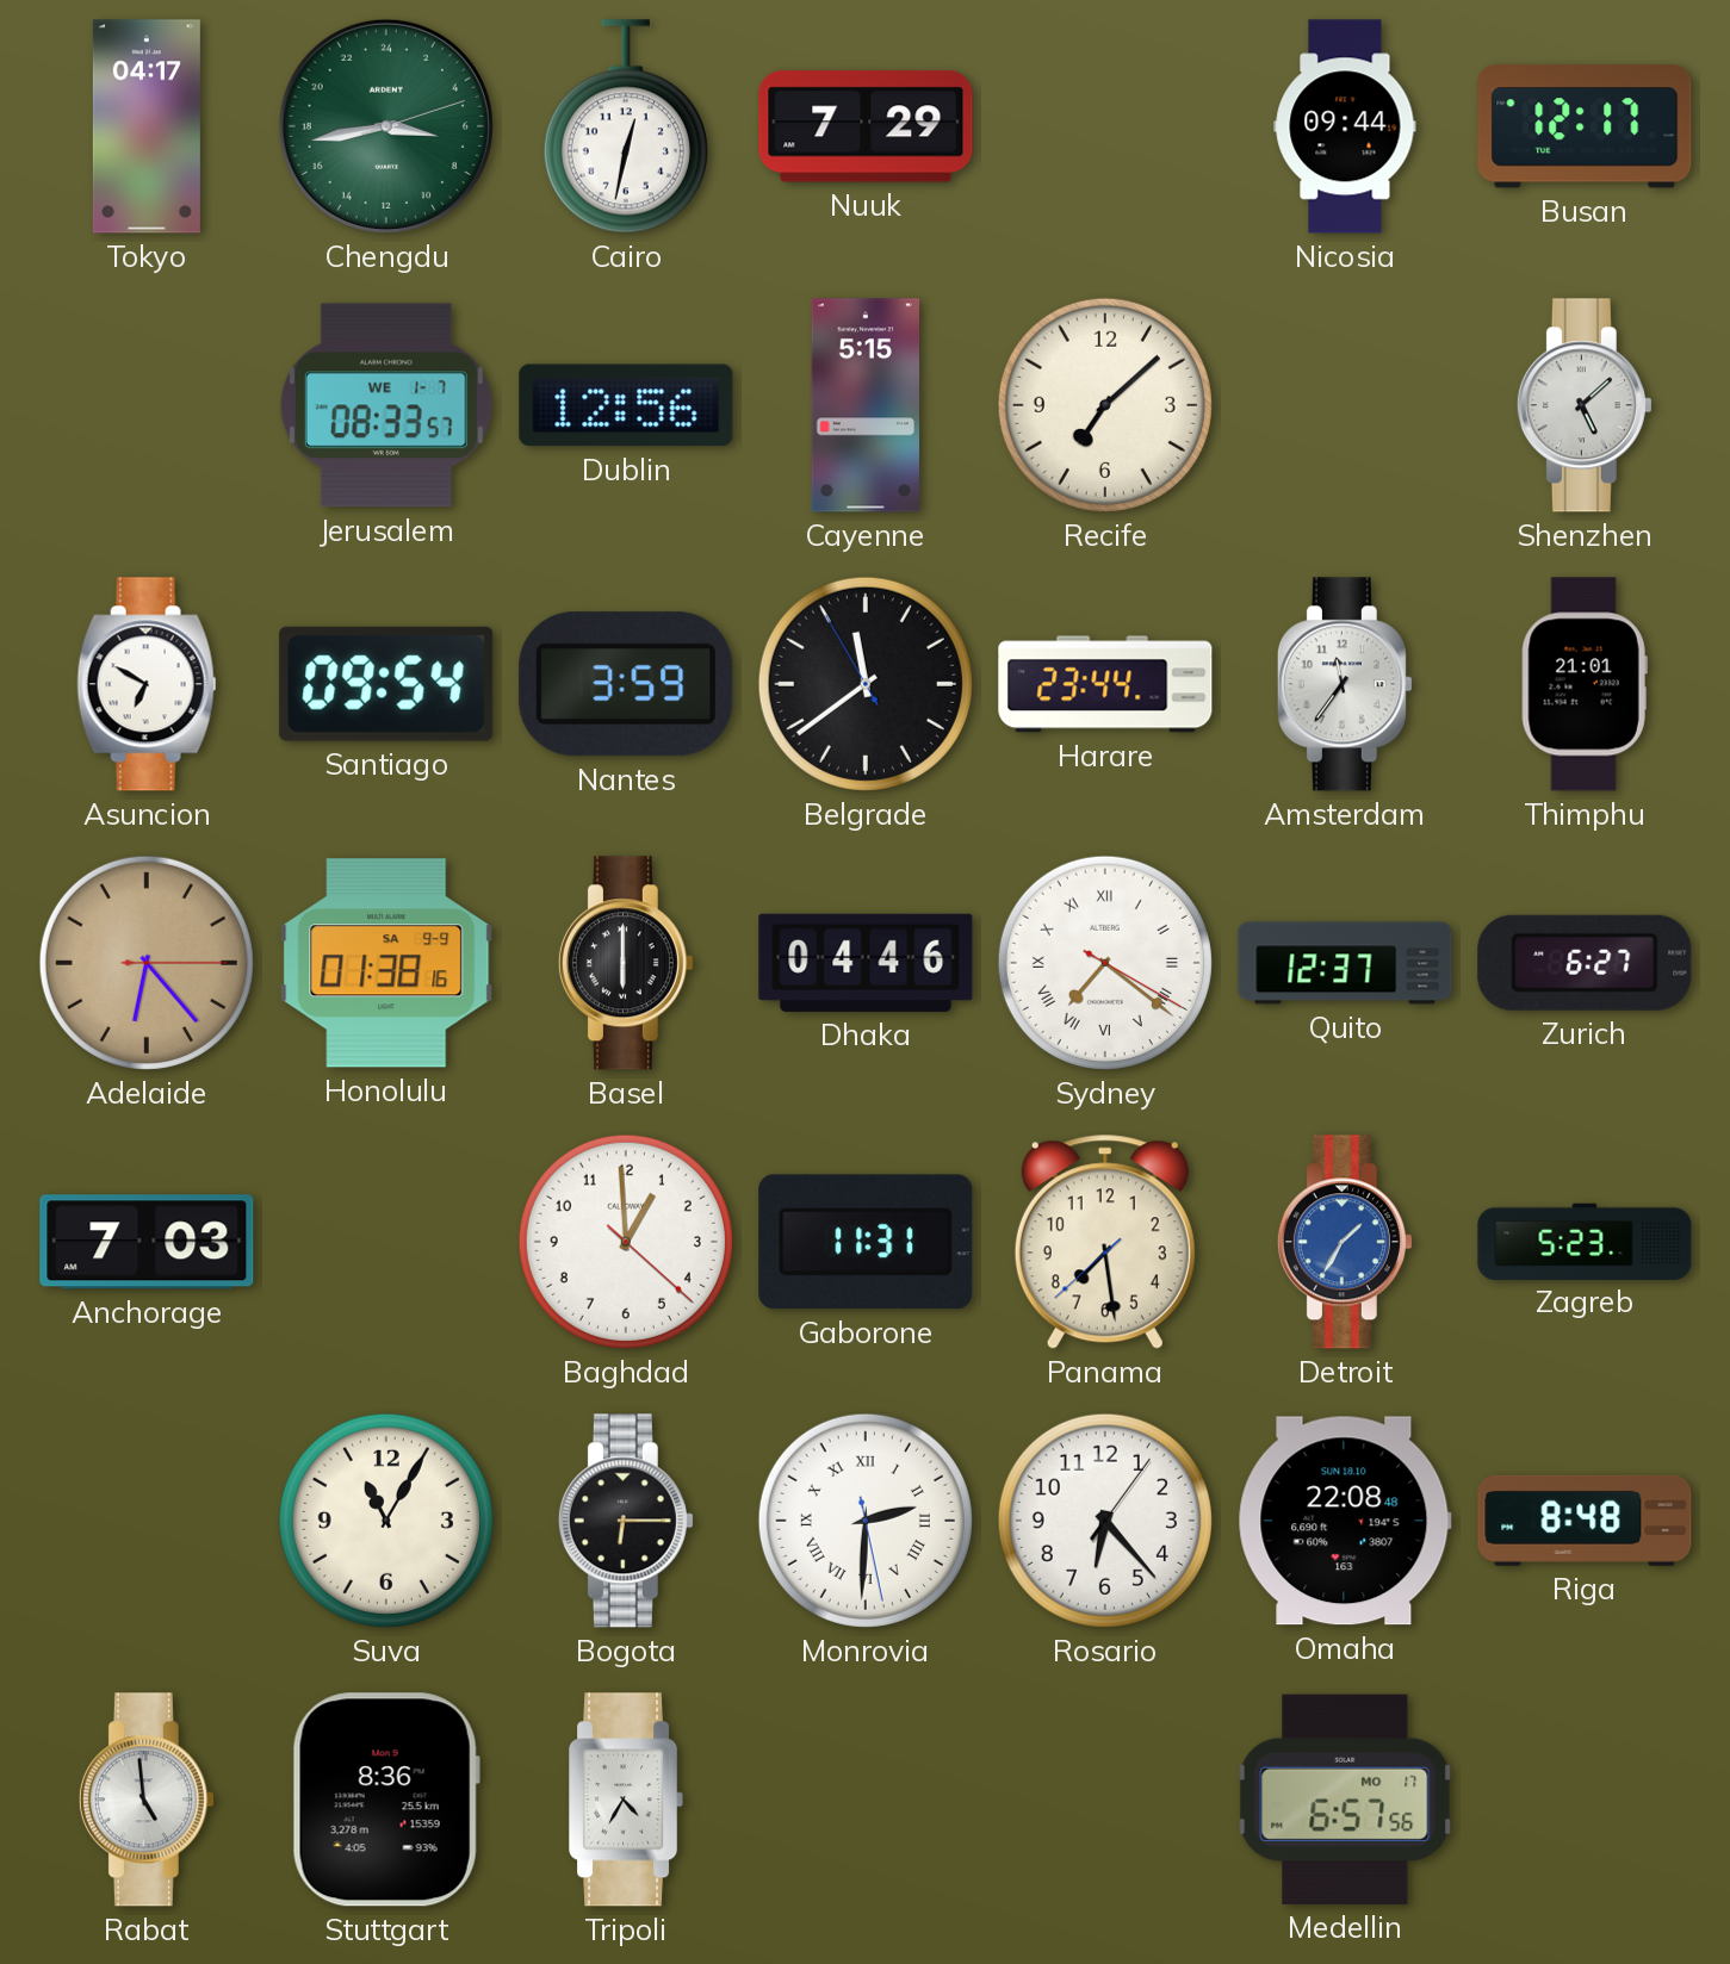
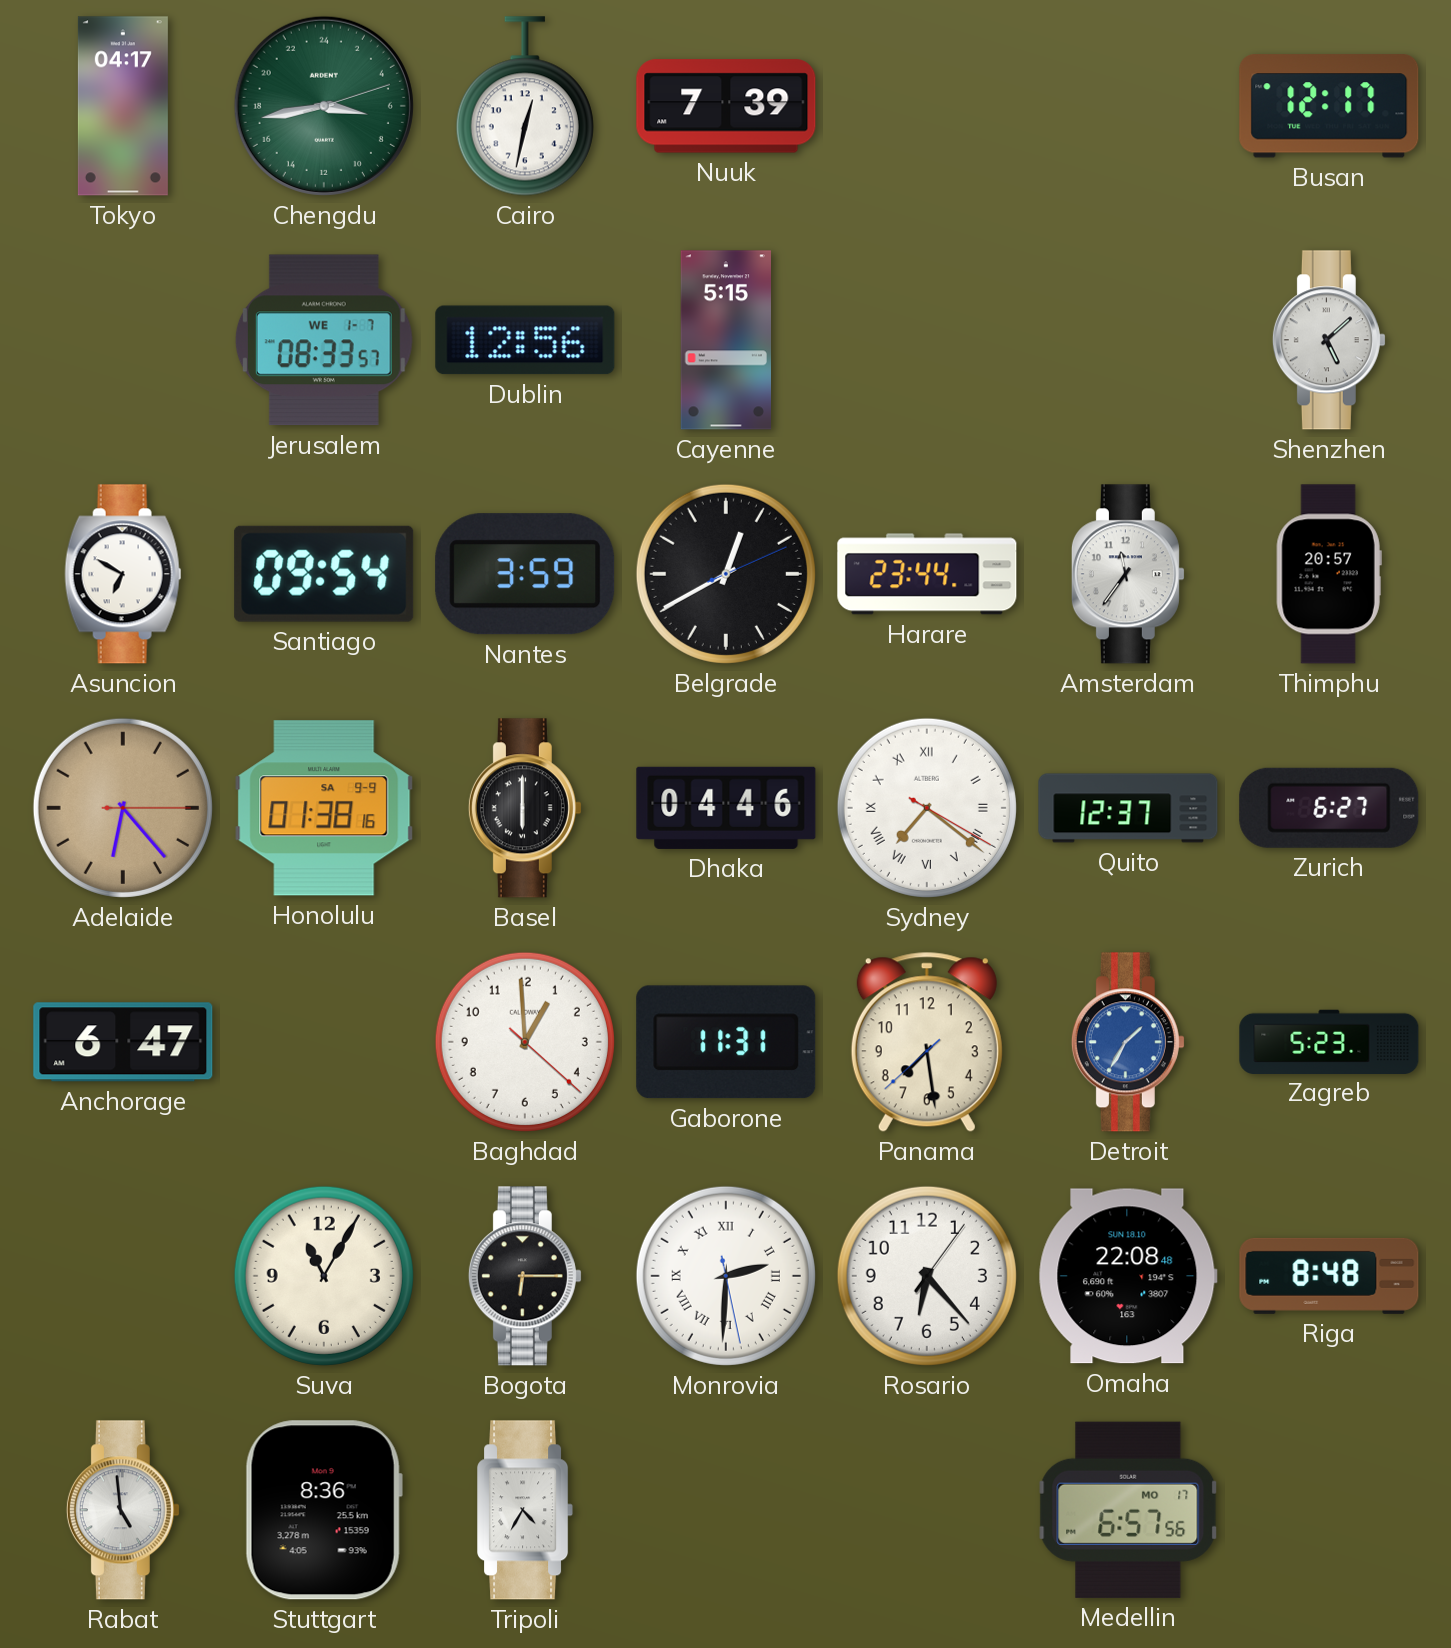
Nuuk: 7:29 -> 7:39 (726, 106)
Nicosia: 09:44 -> none (1345, 126)
Recife: 7:08 -> none (1105, 405)
Belgrade: 11:38 -> 12:40 (726, 574)
Thimphu: 21:01 -> 20:57 (1329, 574)
Anchorage: 7:03 -> 6:47 (123, 1042)
